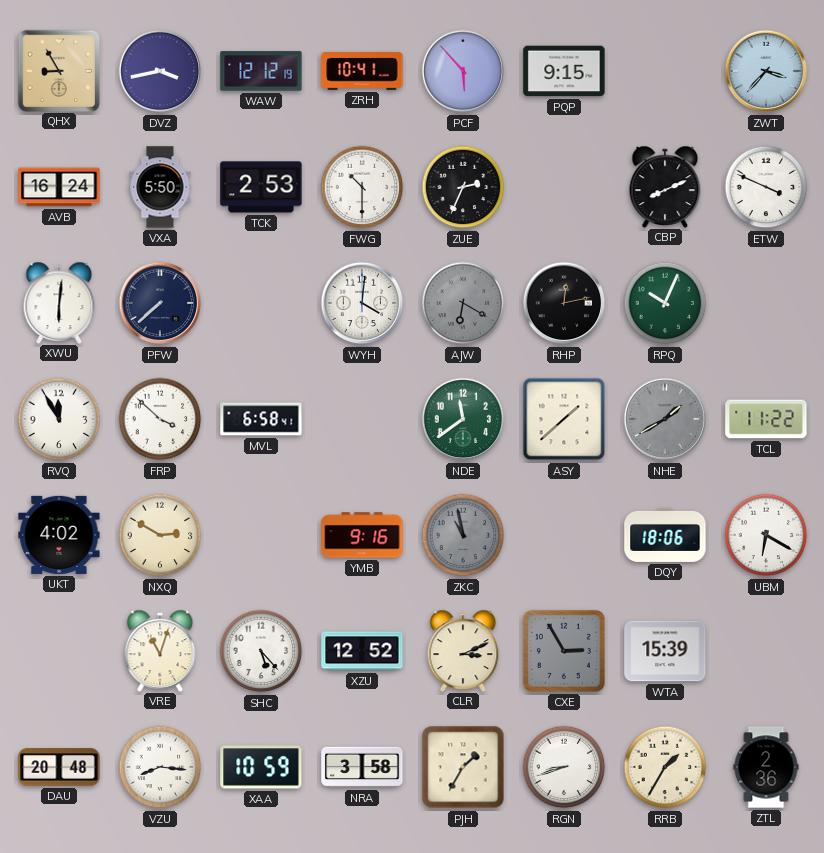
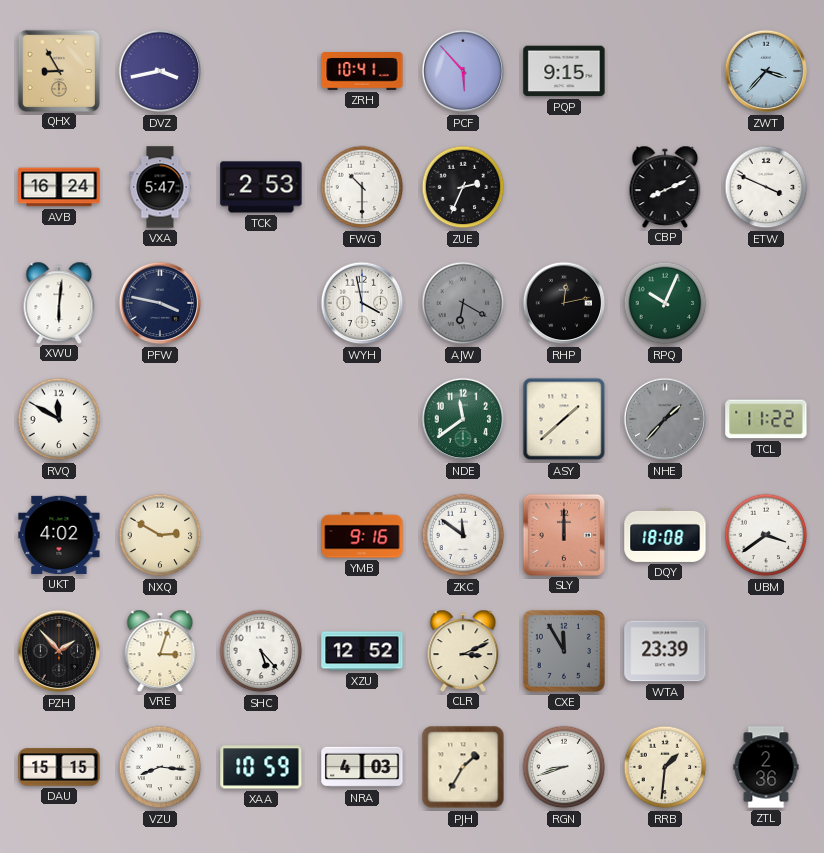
WAW: 12:12 -> none (261, 71)
VXA: 5:50 -> 5:47 (160, 187)
PFW: 7:38 -> 3:47 (160, 303)
WYH: 4:01 -> 3:58 (362, 303)
RVQ: 11:55 -> 11:50 (59, 419)
FRP: 3:52 -> none (160, 419)
MVL: 6:58 -> none (261, 419)
NHE: 1:40 -> 1:37 (665, 419)
ZKC: 10:58 -> 11:51 (463, 535)
ZKC dial: grey -> white (463, 535)
SLY: none -> 12:00 (563, 534)
DQY: 18:06 -> 18:08 (665, 535)
UBM: 6:20 -> 3:39 (766, 535)
PZH: none -> 1:53 (59, 651)
VRE: 11:03 -> 3:03 (160, 650)
CXE: 2:55 -> 11:55 (564, 651)
WTA: 15:39 -> 23:39 (665, 651)
DAU: 20:48 -> 15:15 (59, 767)
NRA: 3:58 -> 4:03 (362, 767)
RRB: 1:35 -> 1:31 (665, 767)
